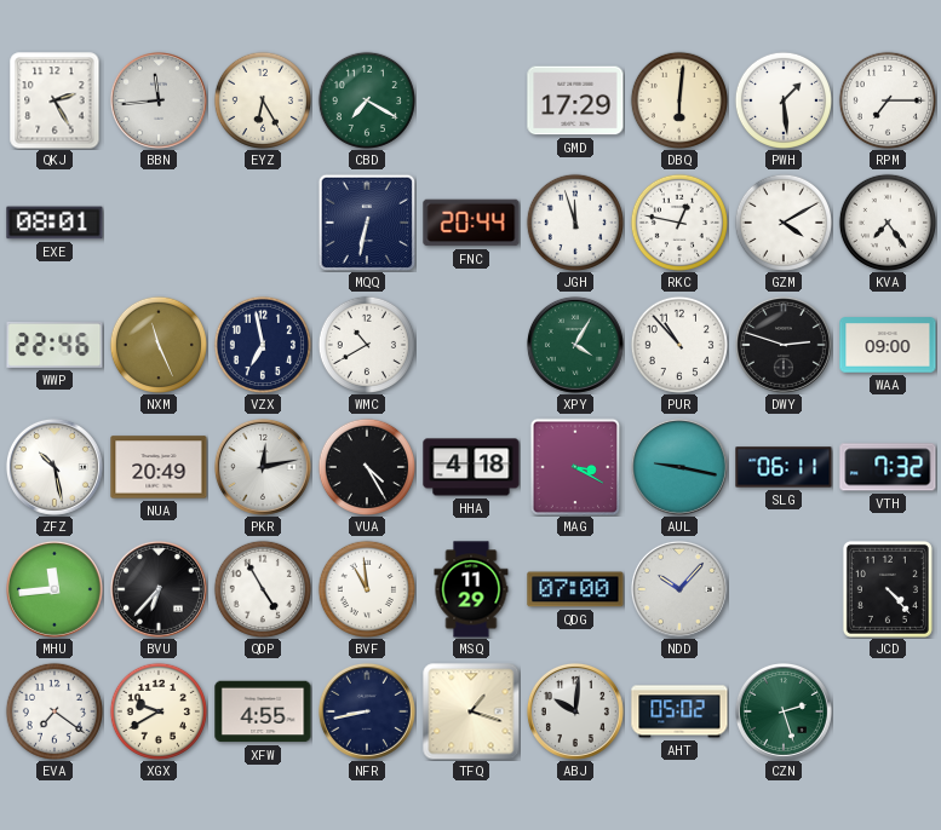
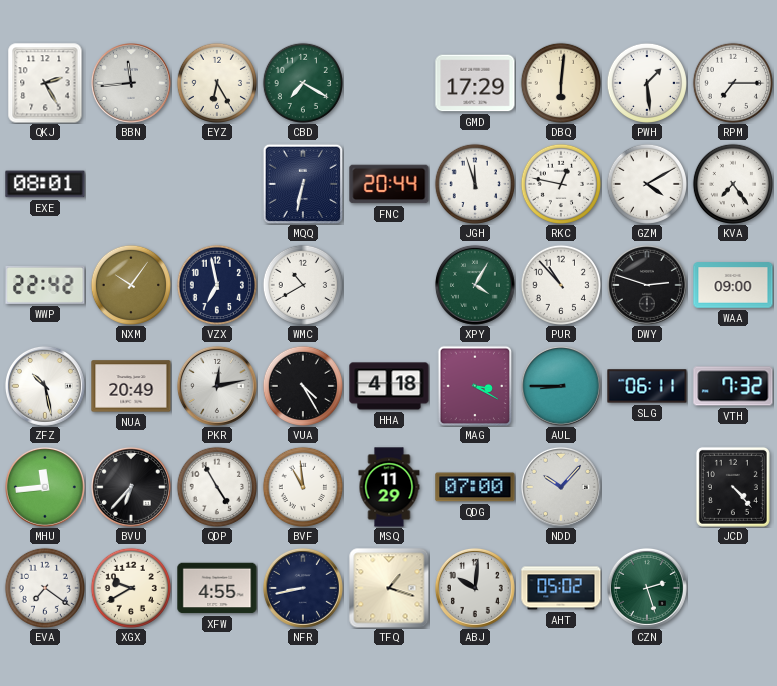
WWP: 22:46 -> 22:42 (45, 285)
NXM: 11:26 -> 10:06 (131, 285)
AUL: 9:17 -> 8:45 (561, 386)
